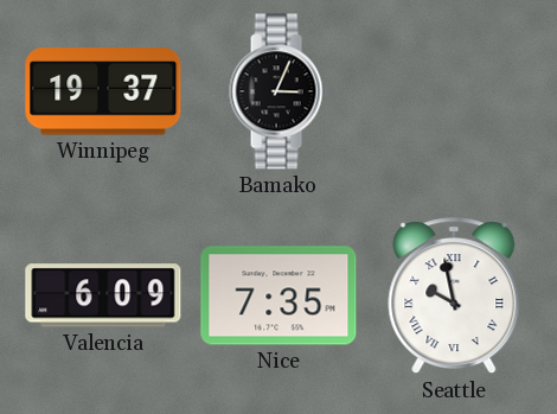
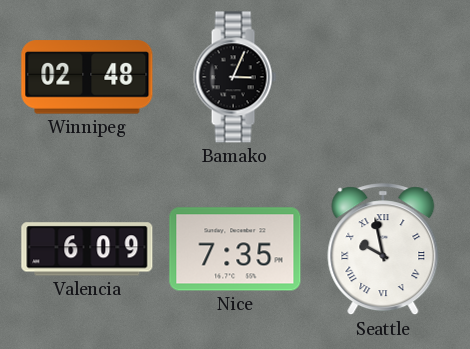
Winnipeg: 19:37 -> 02:48 (87, 77)
